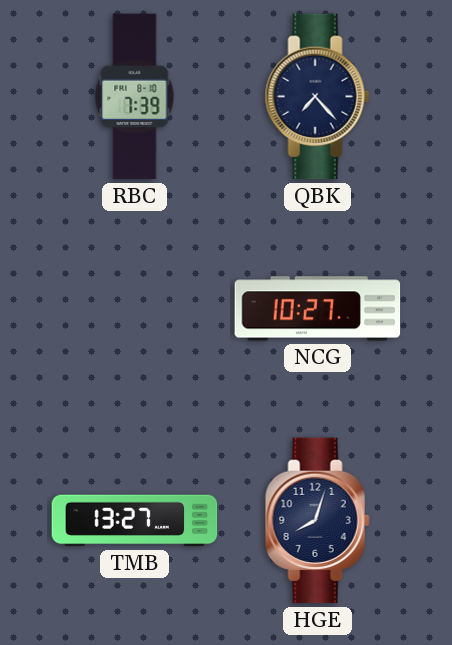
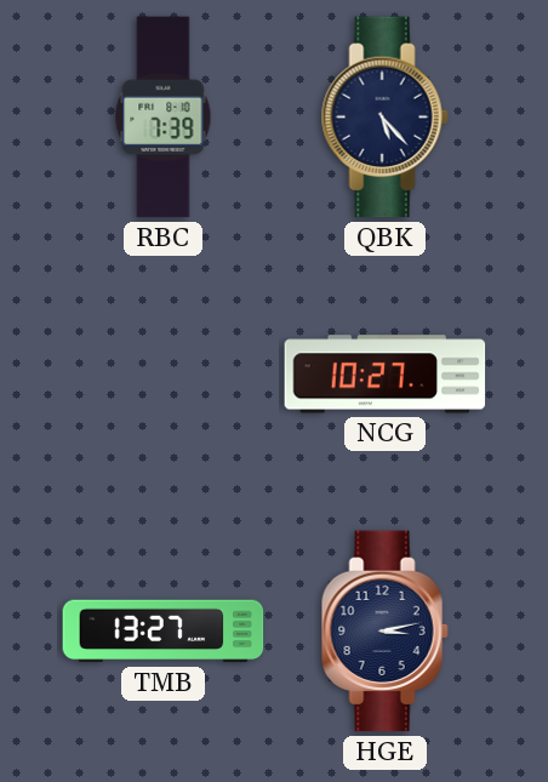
QBK: 7:23 -> 5:23 (384, 118)
HGE: 8:03 -> 3:13 (384, 632)
